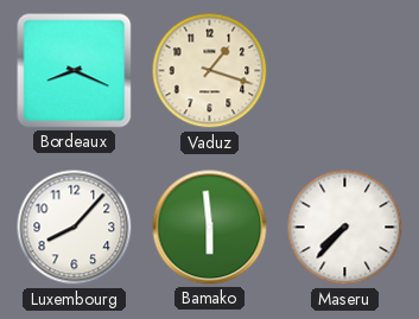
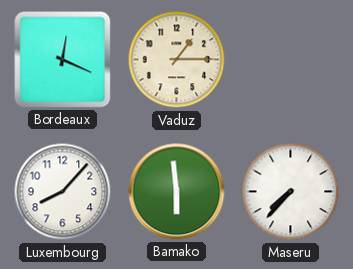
Bordeaux: 8:19 -> 12:19 (63, 60)
Vaduz: 1:18 -> 1:15 (177, 60)
